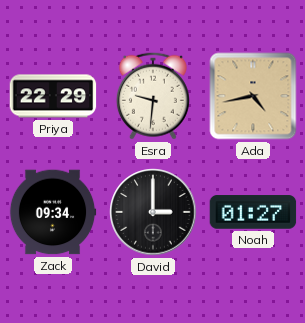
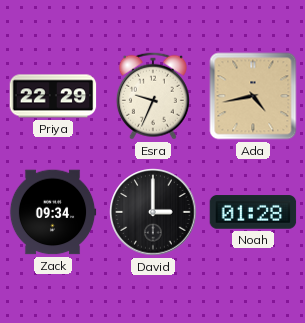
Esra: 9:31 -> 9:34 (153, 96)
Noah: 01:27 -> 01:28 (253, 212)
